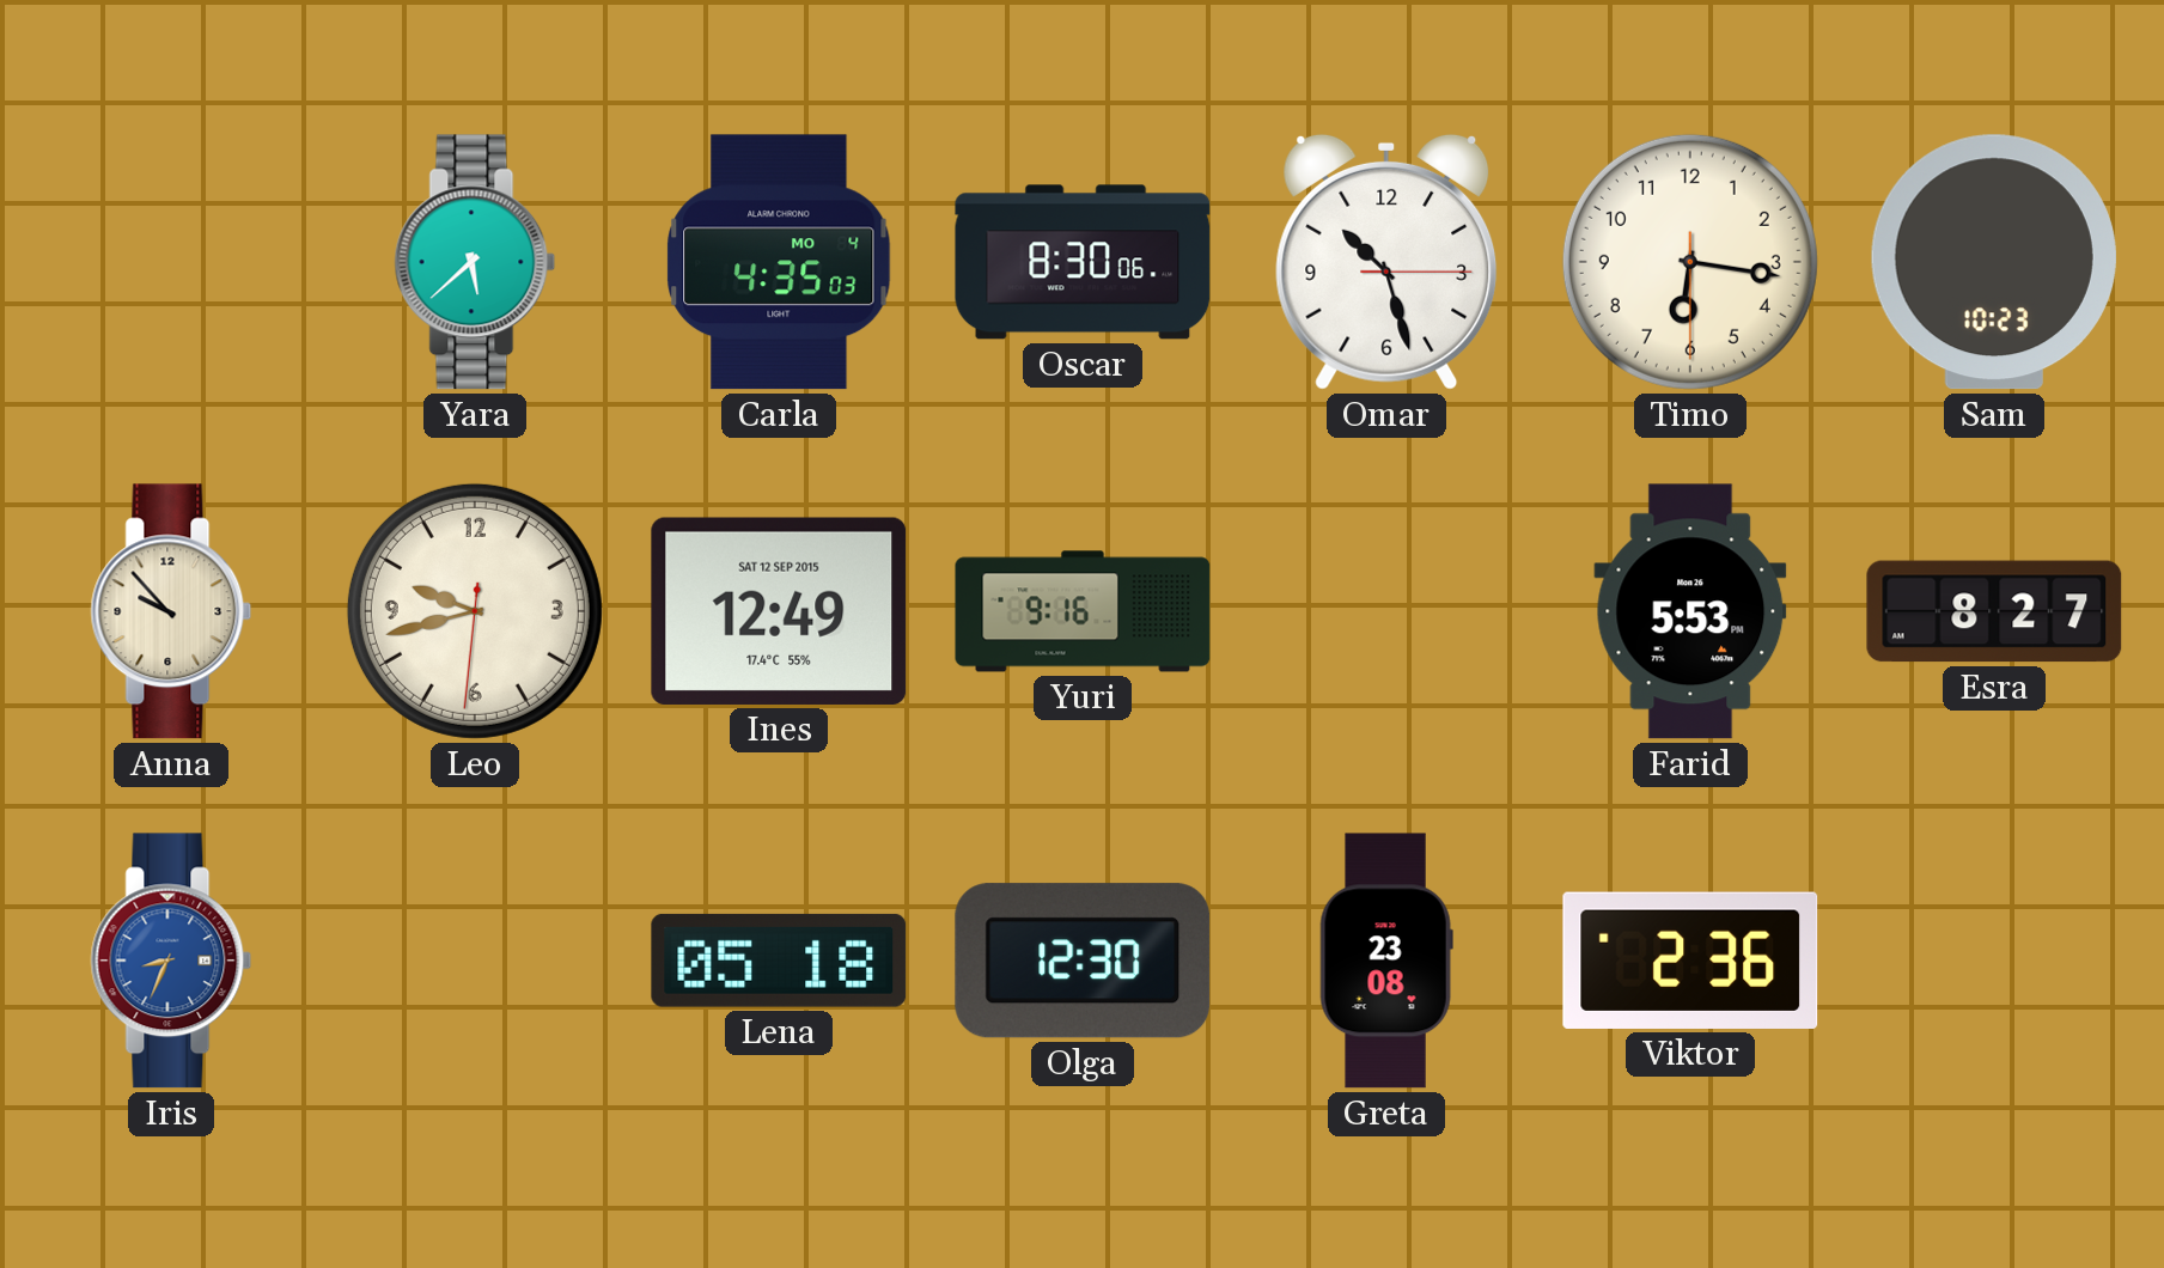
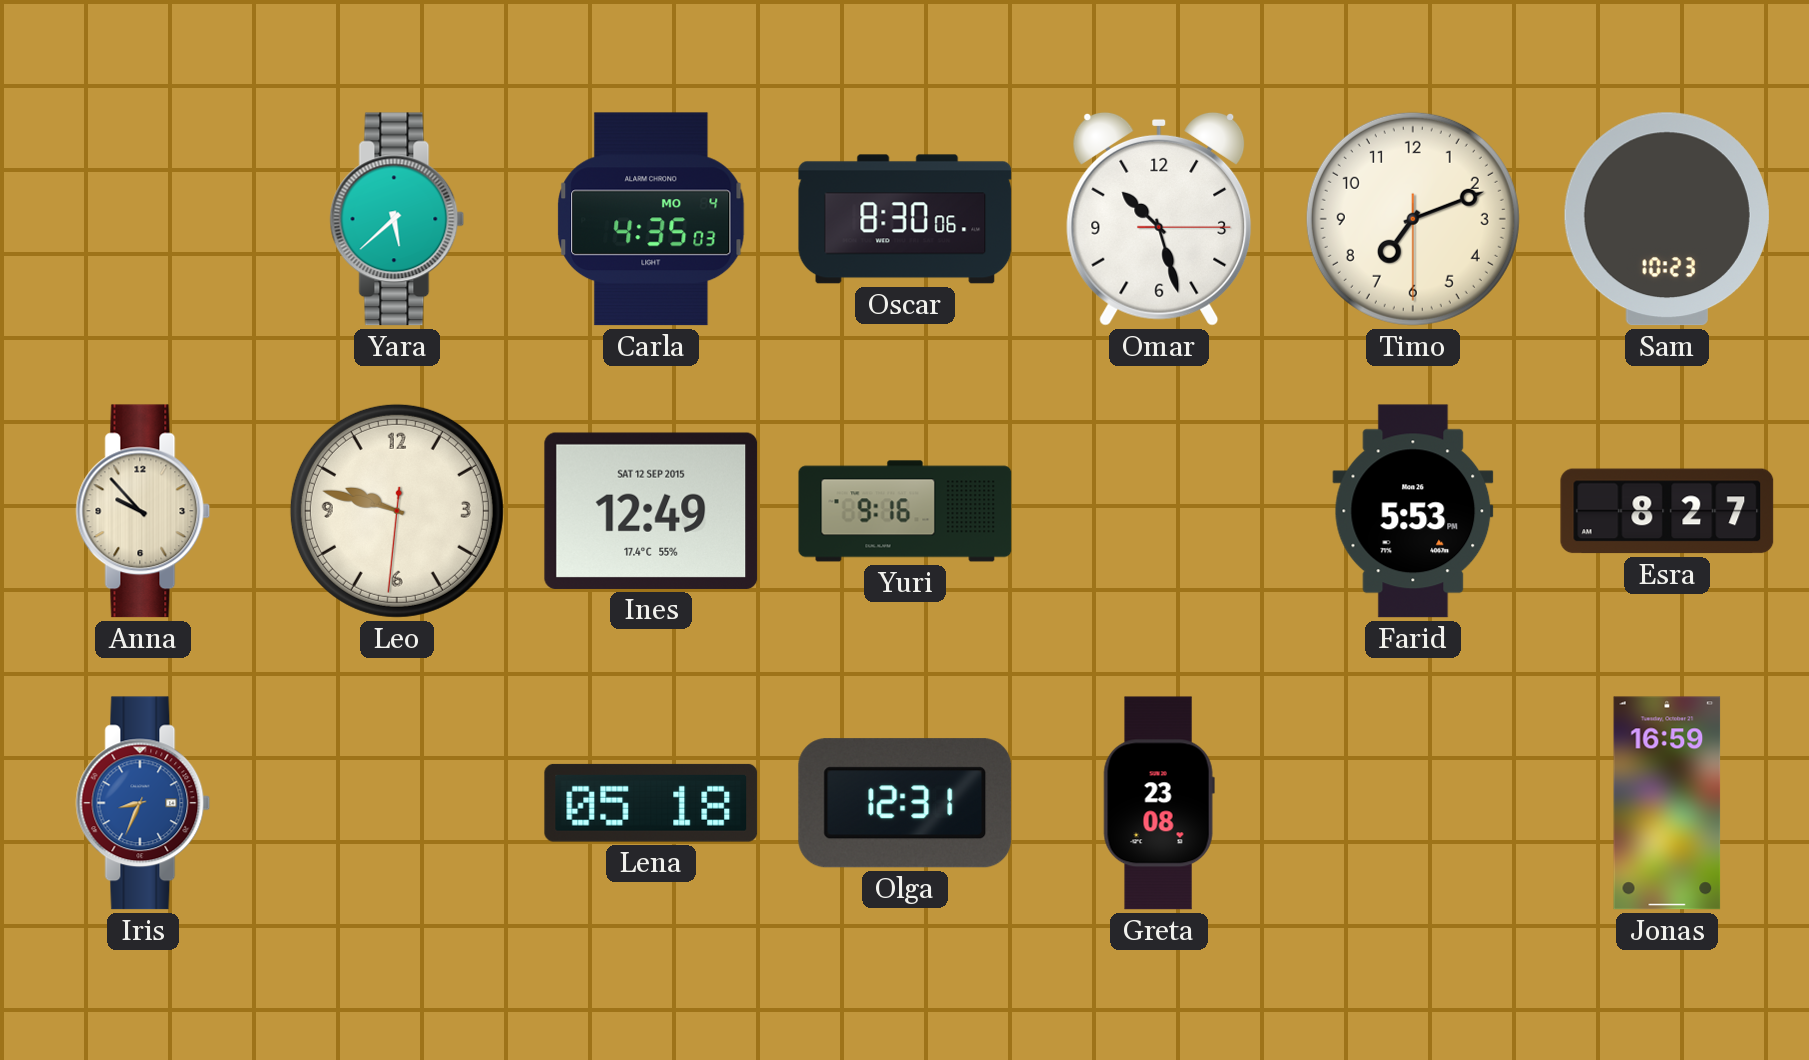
Timo: 6:16 -> 7:11 (1413, 219)
Leo: 9:42 -> 9:47 (397, 511)
Olga: 12:30 -> 12:31 (905, 803)
Viktor: 2:36 -> none (1690, 961)
Jonas: none -> 16:59 (1667, 803)
